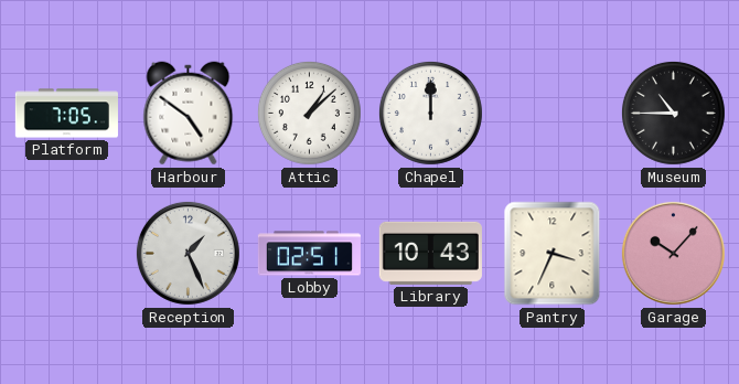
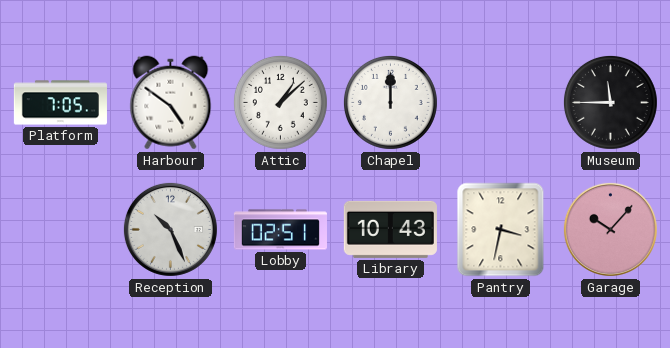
Museum: 10:45 -> 11:45 (610, 102)
Reception: 1:26 -> 10:26 (170, 229)
Pantry: 3:34 -> 3:32 (501, 230)
